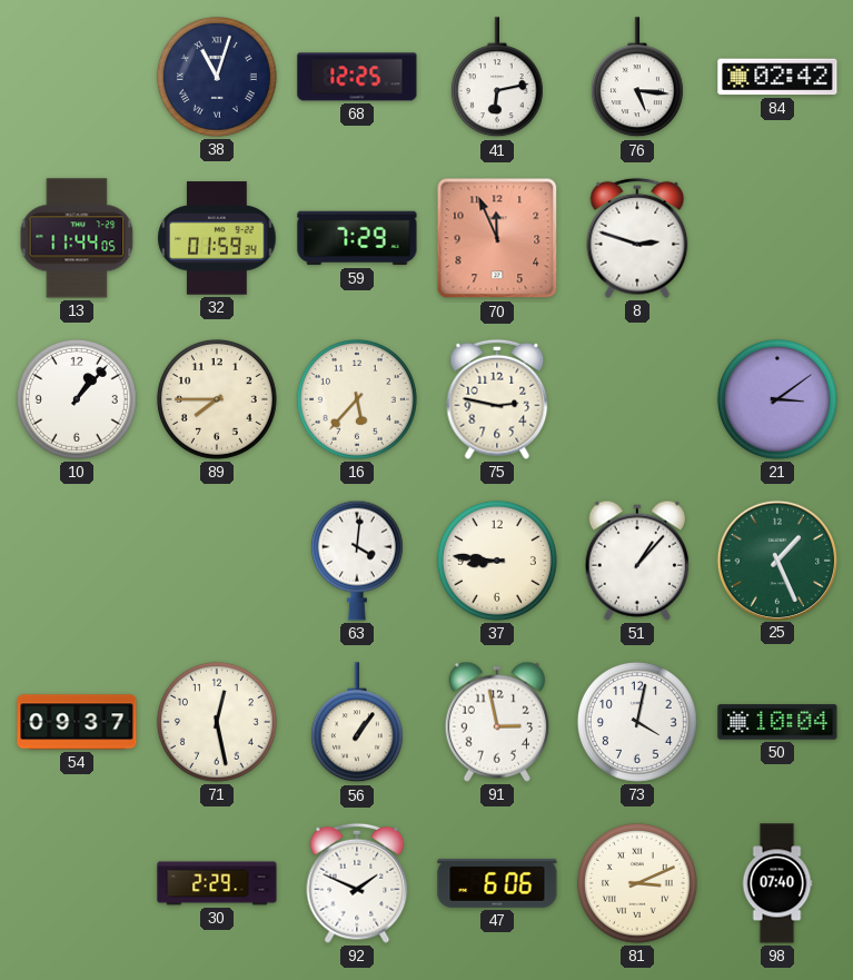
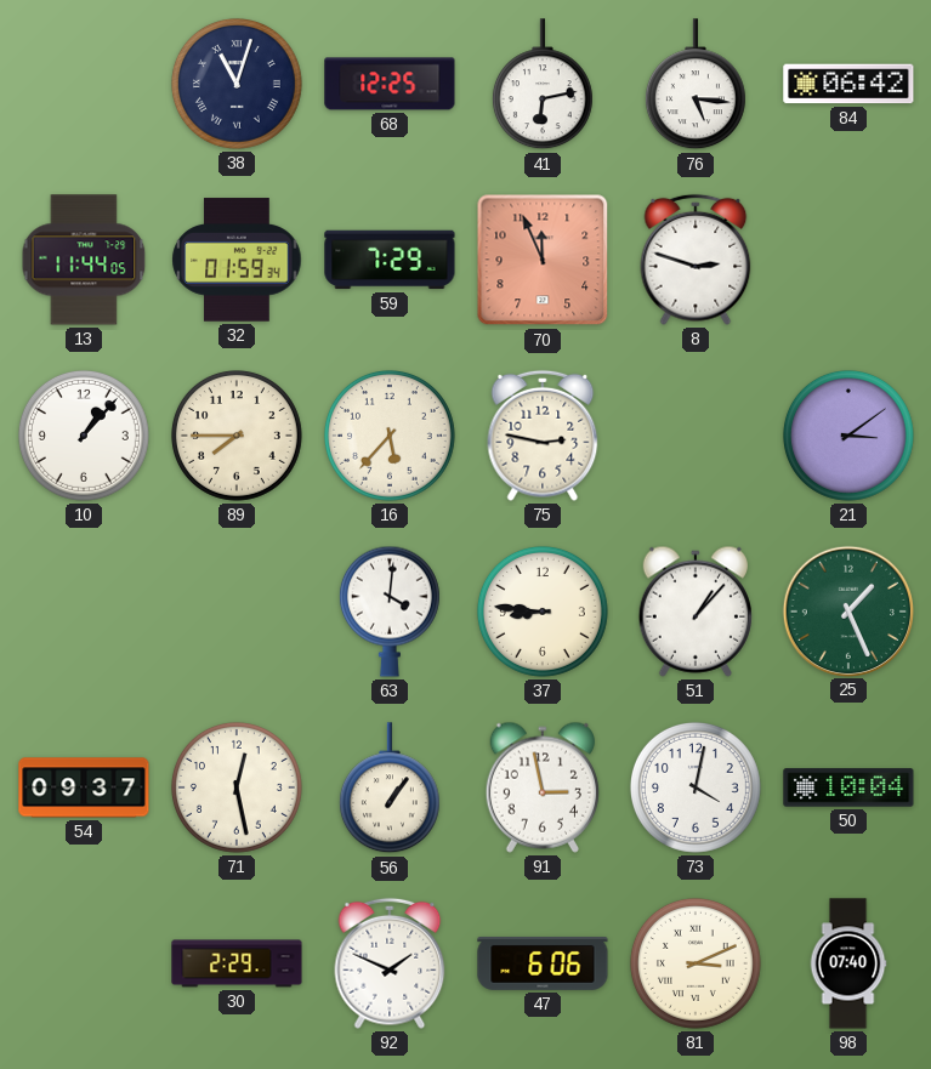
84: 02:42 -> 06:42 (848, 84)
